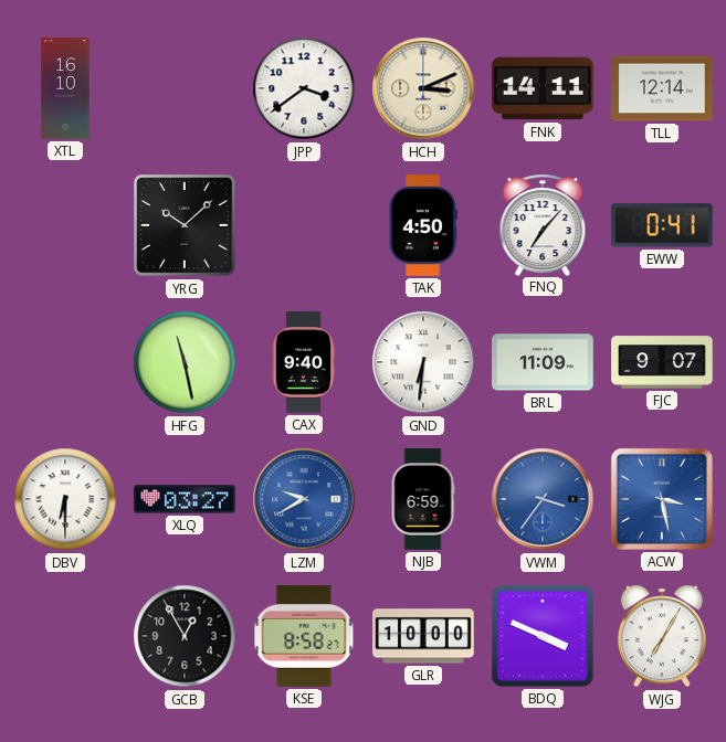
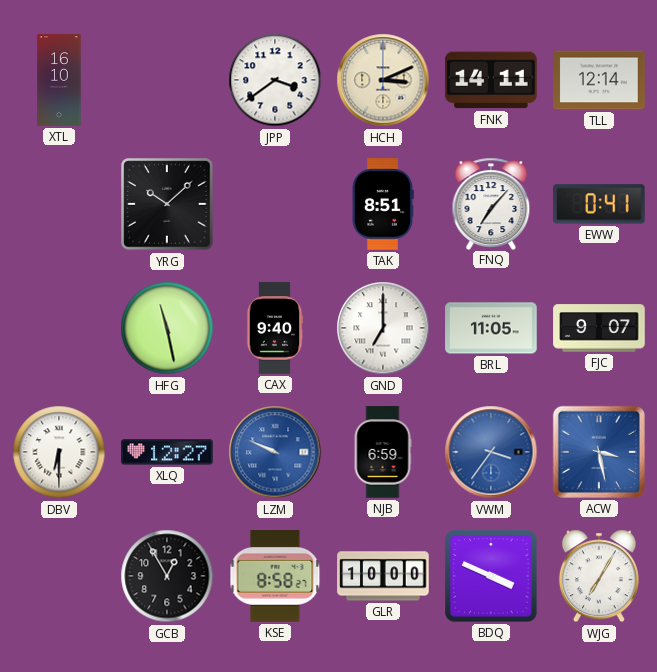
TAK: 4:50 -> 8:51 (383, 204)
GND: 6:31 -> 7:00 (383, 328)
BRL: 11:09 -> 11:05 (491, 328)
XLQ: 03:27 -> 12:27 (167, 452)
LZM: 9:40 -> 9:49 (275, 452)
